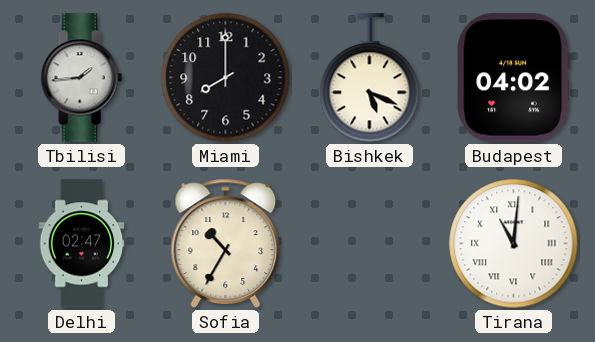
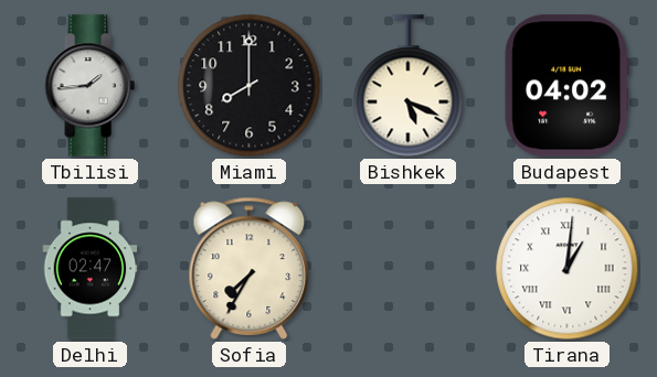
Sofia: 10:35 -> 7:35 (250, 268)
Tirana: 11:01 -> 1:01 (568, 269)
